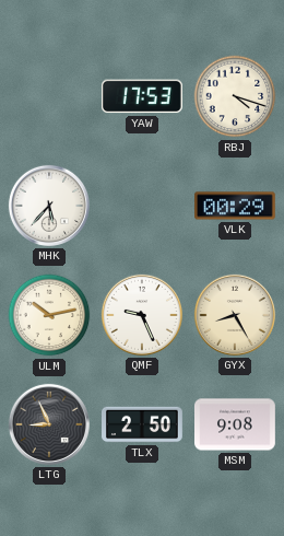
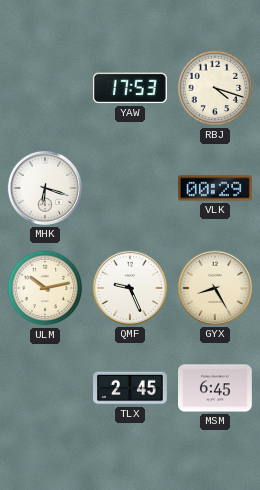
MHK: 5:37 -> 6:18 (45, 188)
LTG: 8:56 -> none (49, 424)
TLX: 2:50 -> 2:45 (131, 388)
MSM: 9:08 -> 6:45 (216, 388)
